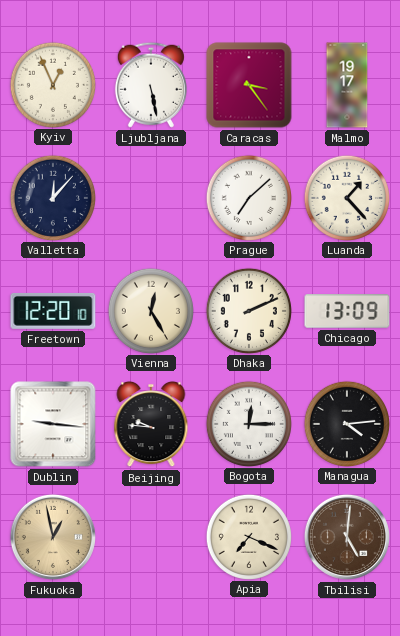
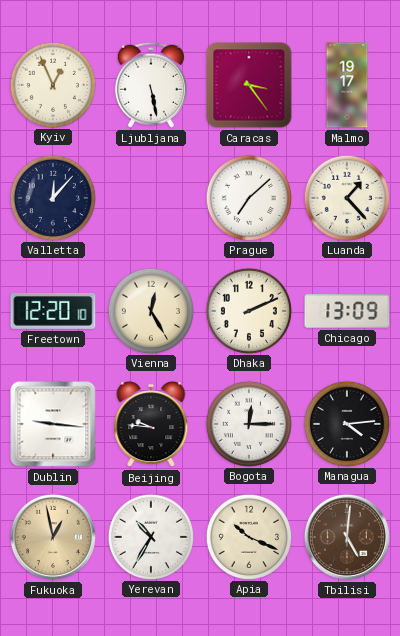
Yerevan: none -> 10:35 (150, 536)
Apia: 7:19 -> 10:19 (248, 536)
